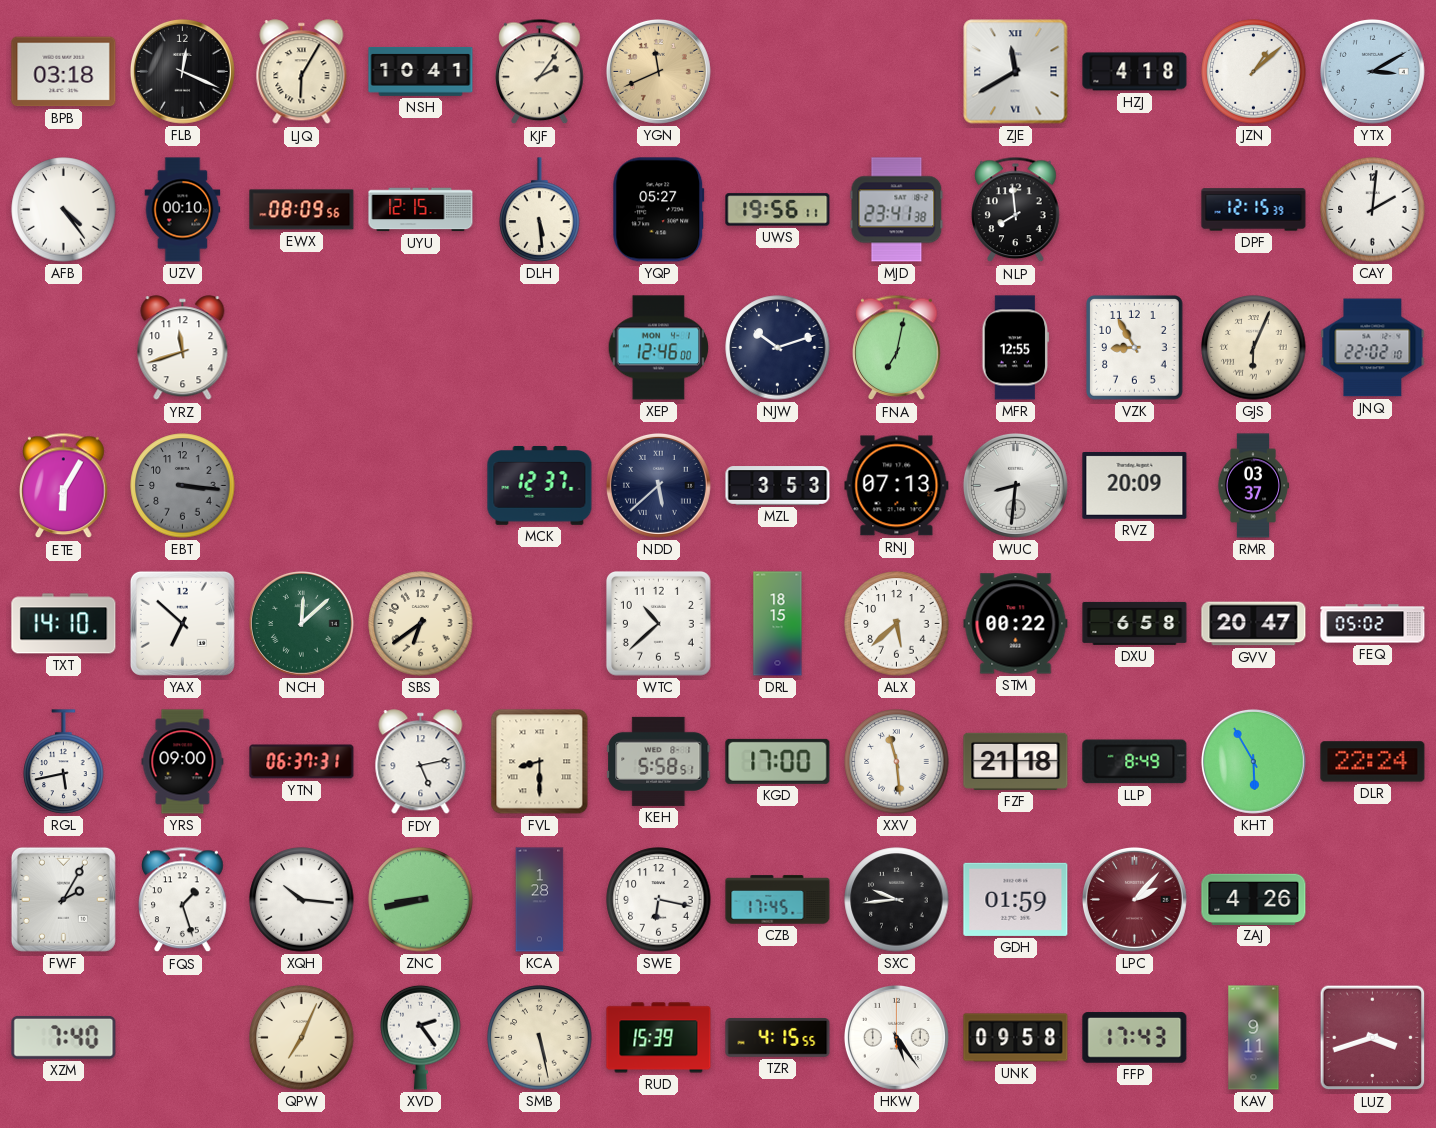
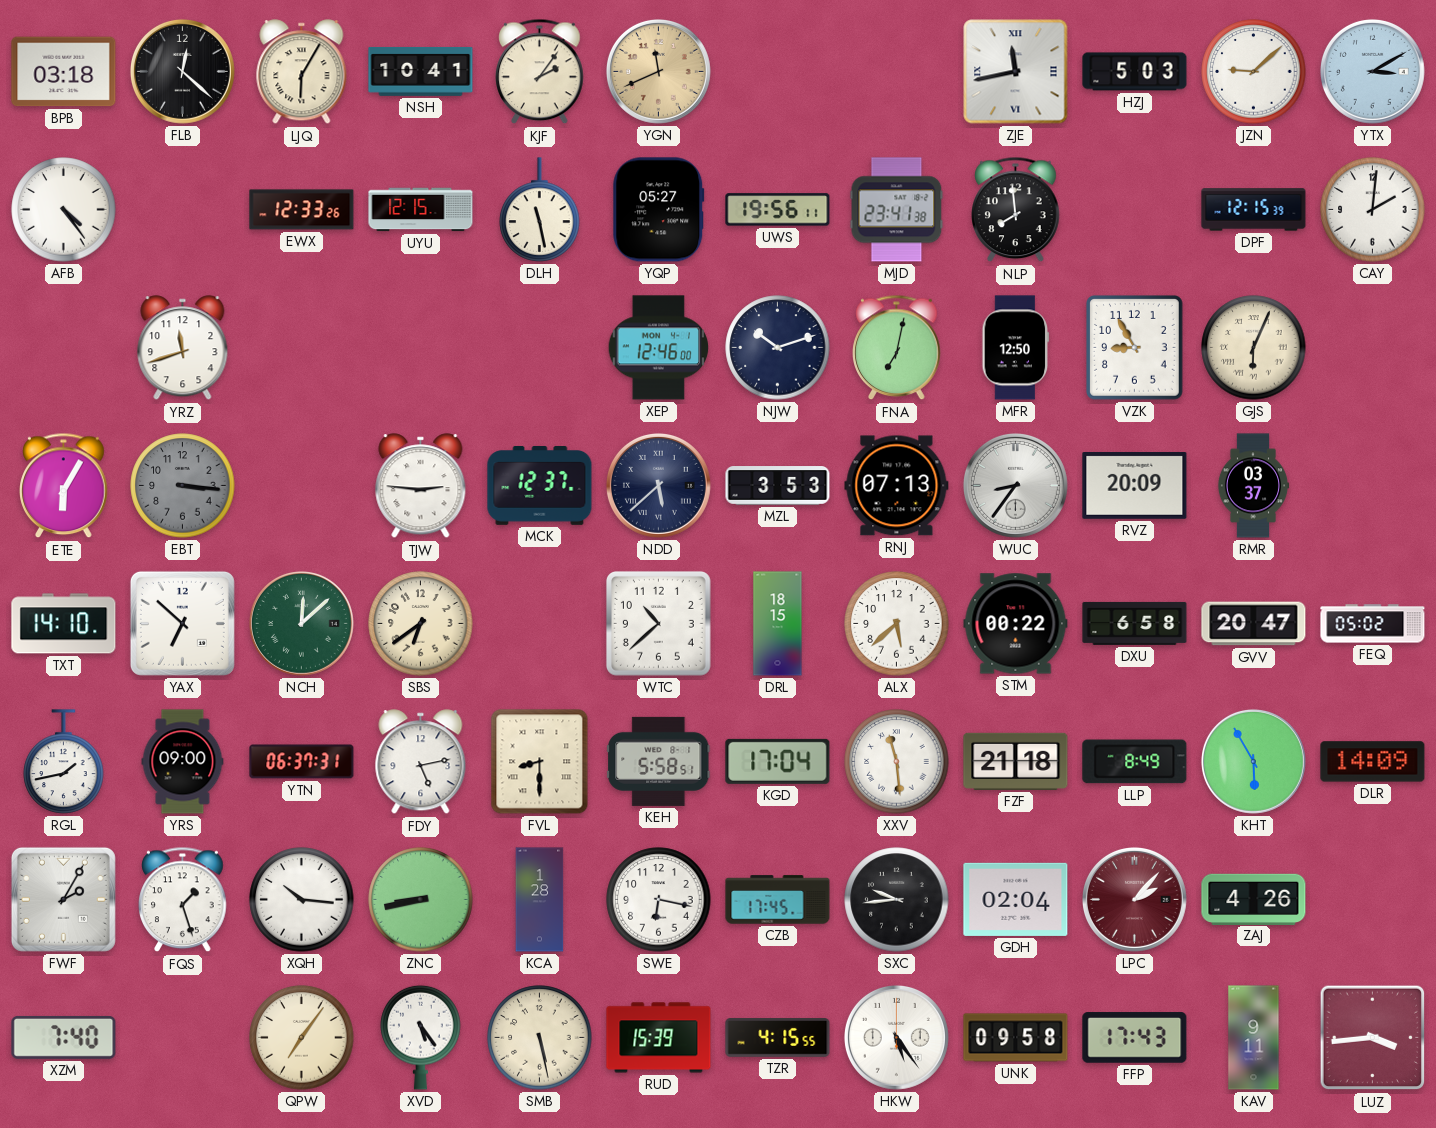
FLB: 12:19 -> 12:22 (182, 71)
ZJE: 11:40 -> 11:43 (1016, 72)
HZJ: 4:18 -> 5:03 (1135, 72)
JZN: 1:08 -> 9:08 (1254, 72)
UZV: 00:10 -> none (183, 210)
EWX: 08:09 -> 12:33 (302, 210)
DLH: 5:29 -> 11:28 (540, 210)
MFR: 12:55 -> 12:50 (1016, 348)
JNQ: 22:02 -> none (1373, 348)
TJW: none -> 2:46 (421, 486)
WUC: 8:31 -> 8:36 (1015, 485)
RGL: 5:43 -> 1:43 (64, 762)
KGD: 17:00 -> 17:04 (778, 761)
DLR: 22:24 -> 14:09 (1373, 762)
GDH: 01:59 -> 02:04 (1016, 899)
QPW: 7:04 -> 7:06 (302, 1038)
XVD: 2:24 -> 5:24 (421, 1037)
LUZ: 3:42 -> 3:44 (1373, 1038)
